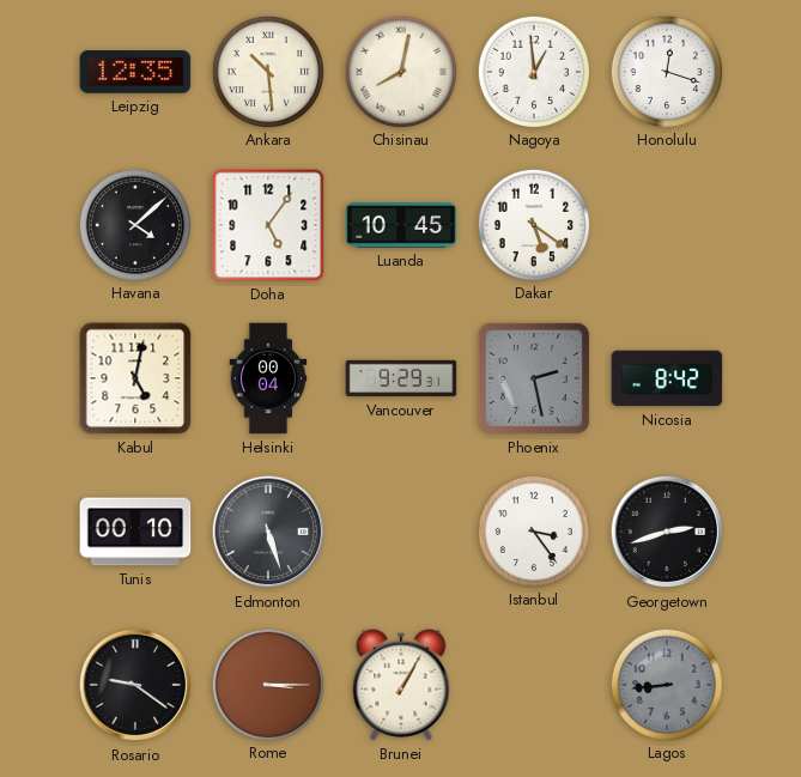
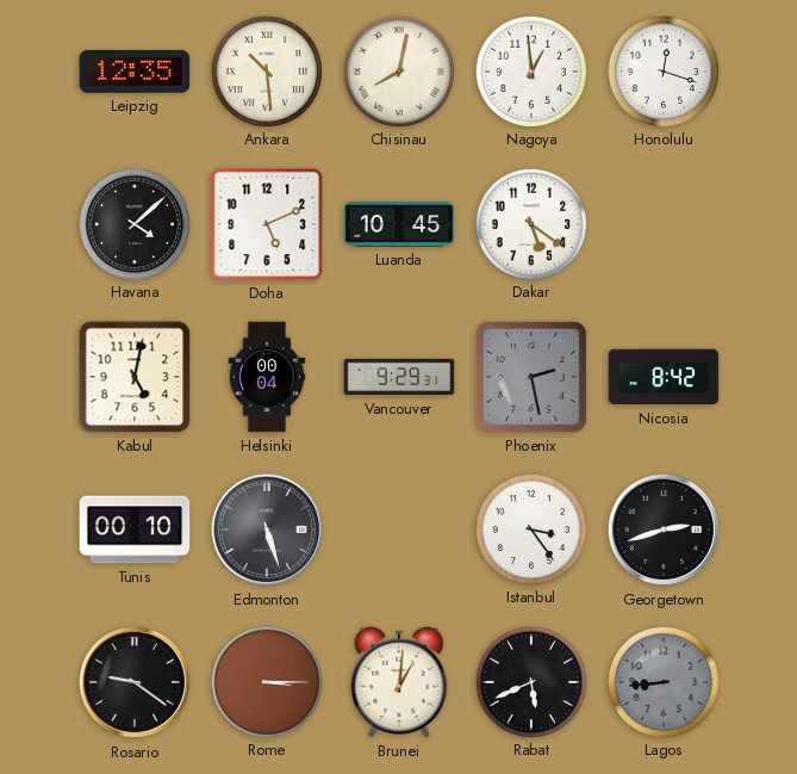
Doha: 5:06 -> 5:11 (267, 224)
Brunei: 1:05 -> 1:01 (399, 682)
Rabat: none -> 5:41 (530, 681)
